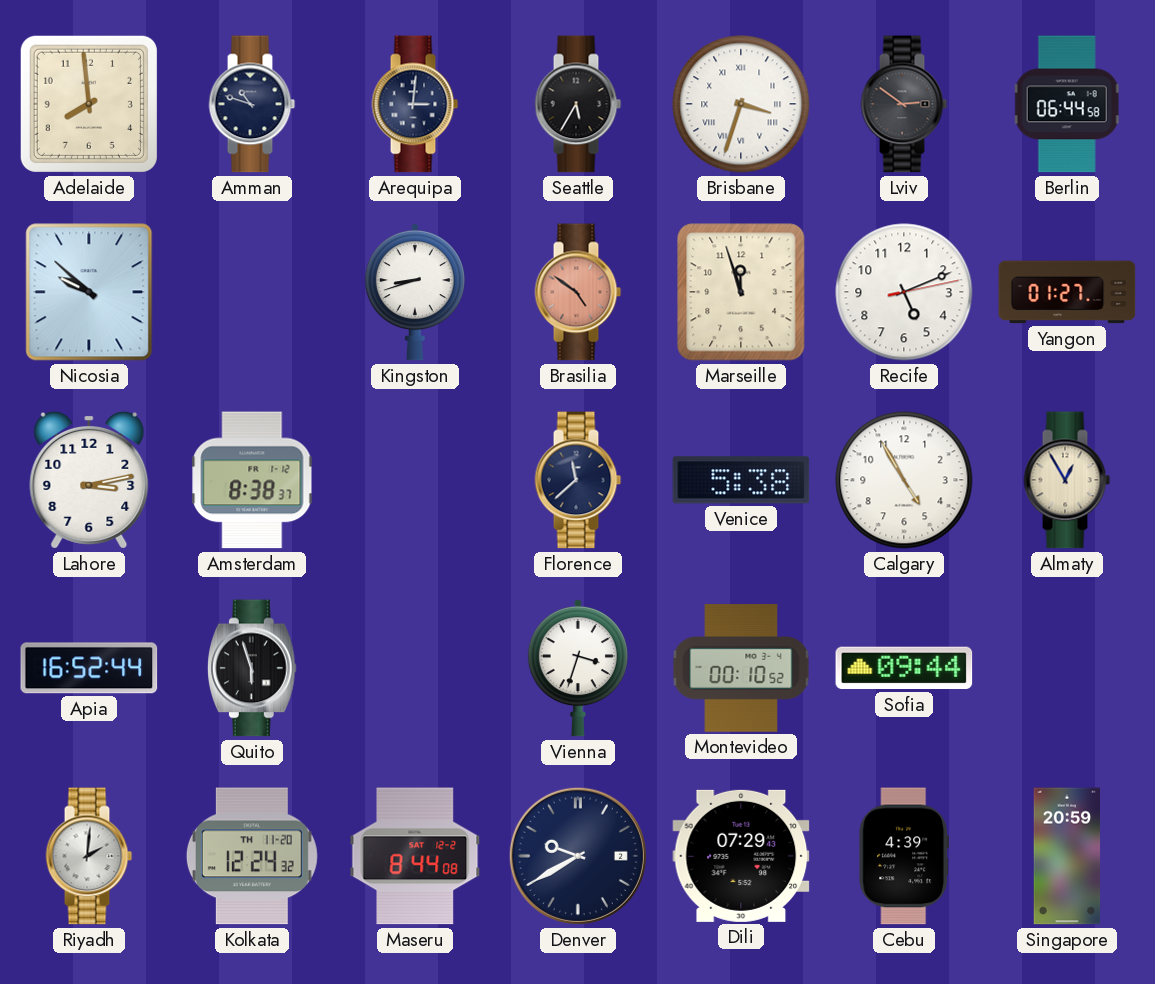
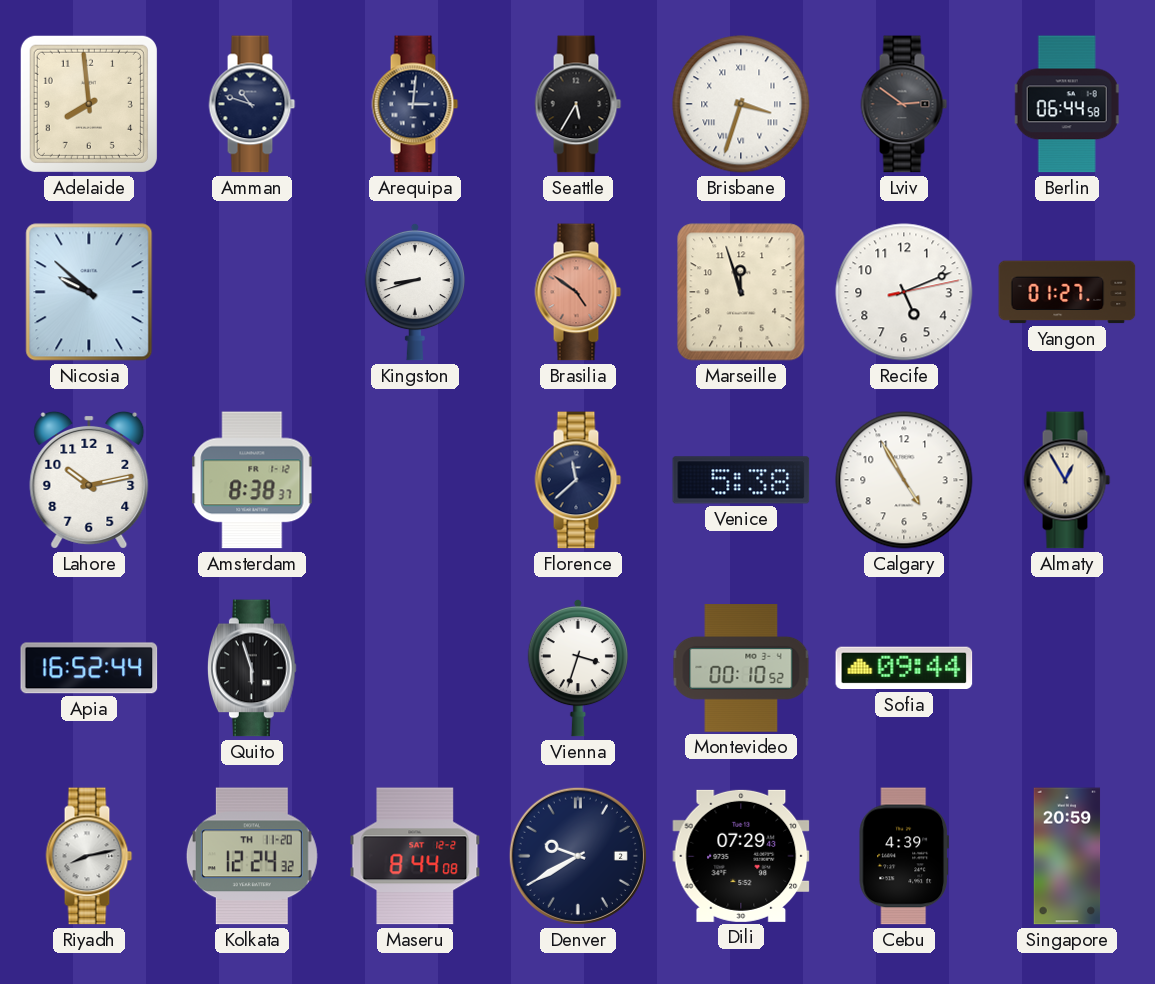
Lahore: 3:13 -> 10:13 (89, 480)
Riyadh: 2:01 -> 8:13 (89, 856)
